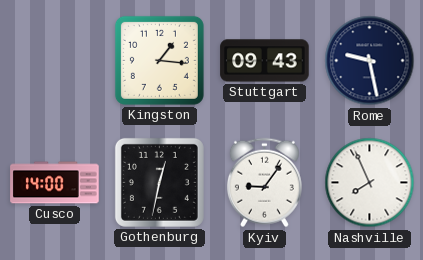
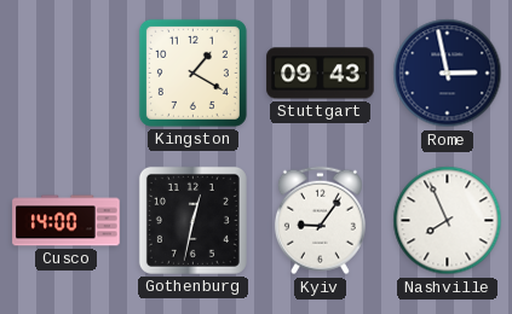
Kingston: 1:16 -> 1:20 (192, 72)
Rome: 9:28 -> 2:58 (448, 74)
